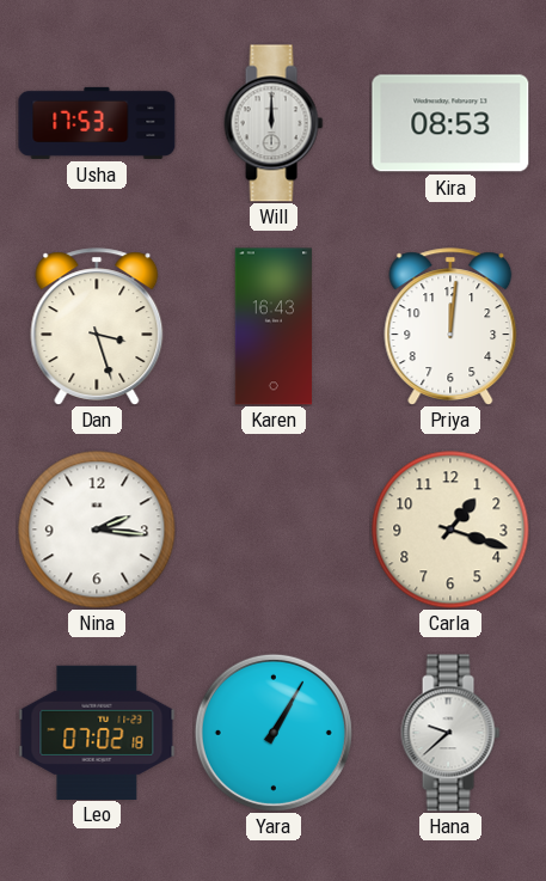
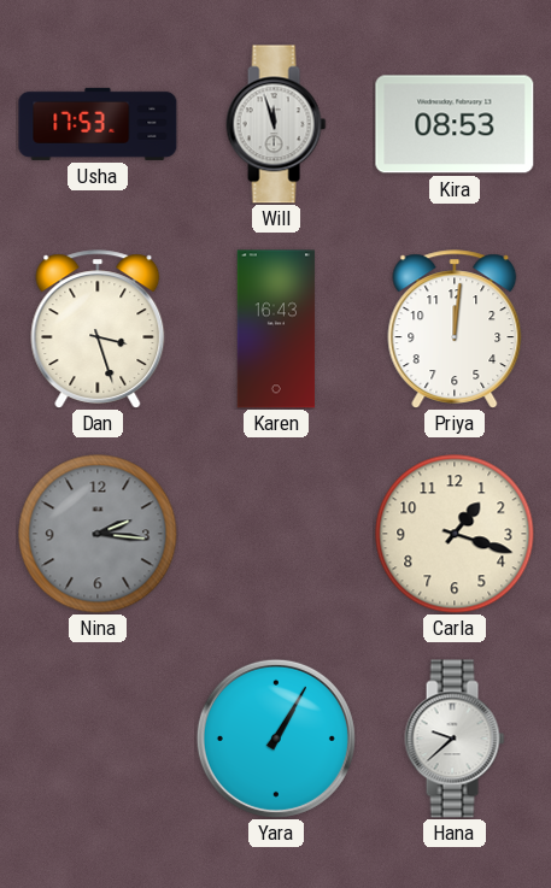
Will: 12:00 -> 11:57 (276, 124)
Nina dial: white -> grey (98, 534)
Leo: 07:02 -> none (97, 732)
